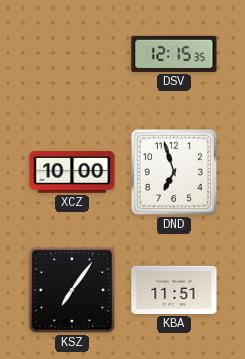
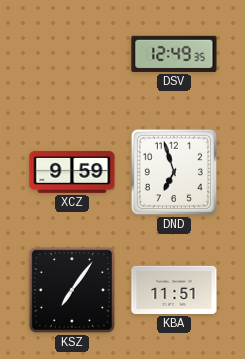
DSV: 12:15 -> 12:49 (174, 54)
XCZ: 10:00 -> 9:59 (72, 172)
